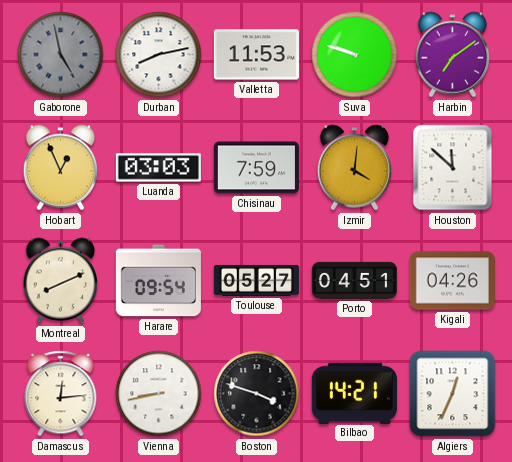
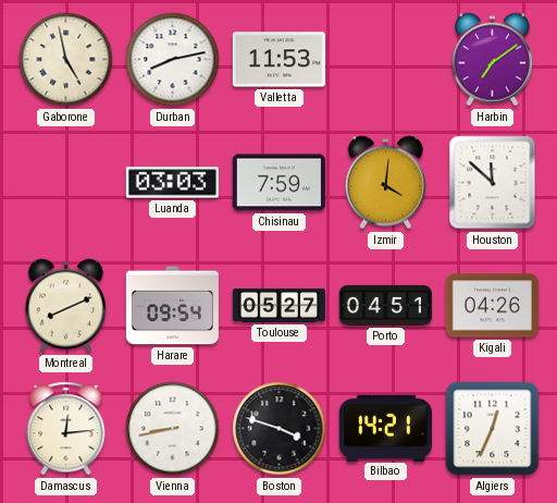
Gaborone dial: grey -> cream (66, 60)
Suva: 9:48 -> none (355, 55)
Hobart: 12:56 -> none (61, 168)
